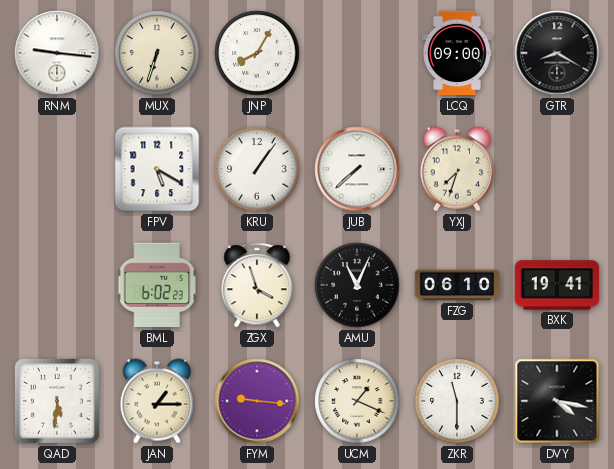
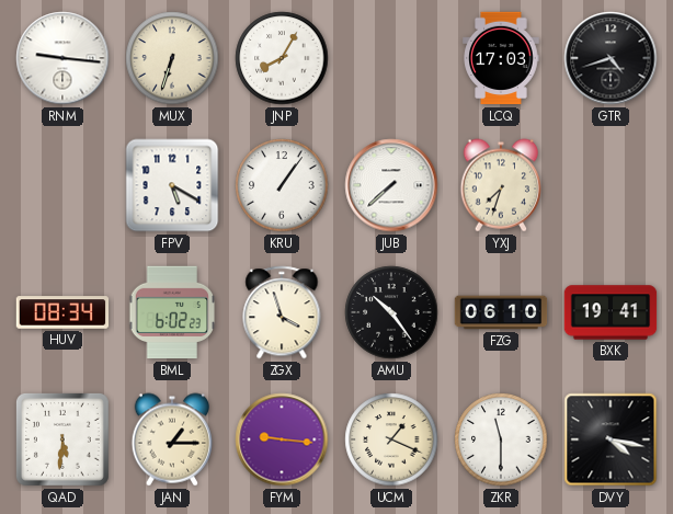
LCQ: 09:00 -> 17:03 (501, 58)
GTR: 8:20 -> 4:42 (611, 58)
HUV: none -> 08:34 (62, 312)
AMU: 11:04 -> 10:24 (391, 312)
